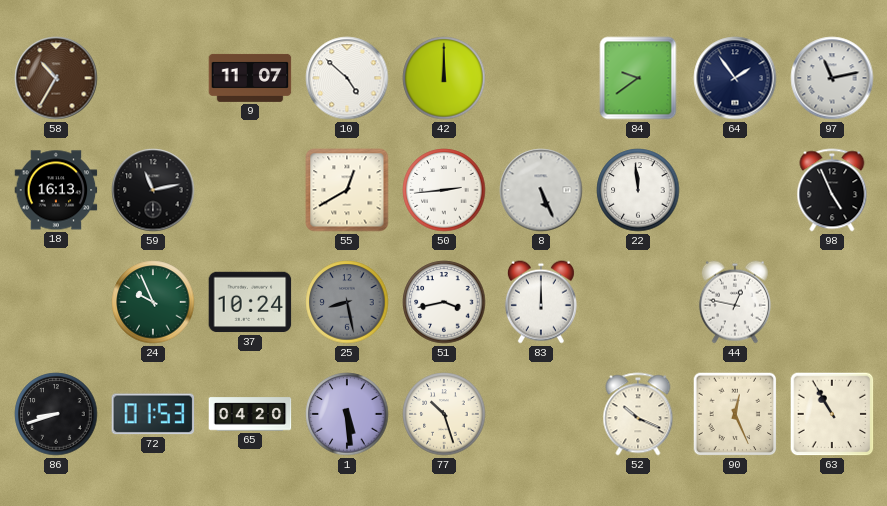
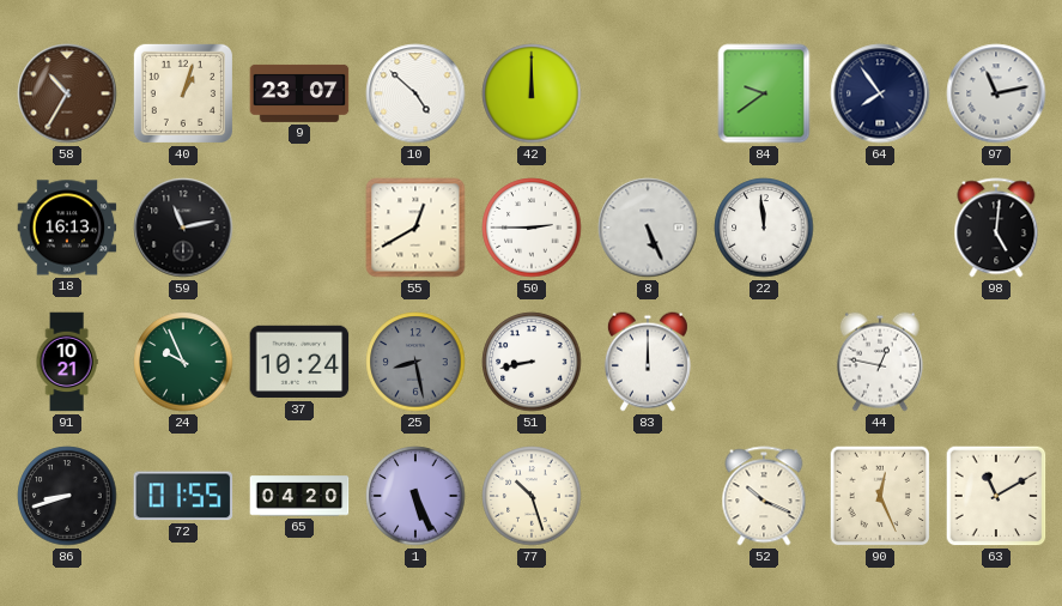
40: none -> 1:03 (183, 93)
9: 11:07 -> 23:07 (299, 93)
64: 1:54 -> 7:54 (880, 93)
50: 2:44 -> 2:45 (532, 228)
98: 4:56 -> 5:01 (996, 228)
91: none -> 10:21 (67, 362)
51: 3:43 -> 8:43 (532, 362)
72: 01:53 -> 01:55 (183, 496)
1: 5:29 -> 5:26 (415, 496)
63: 10:55 -> 11:10 (996, 496)
